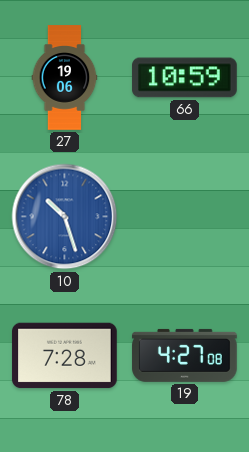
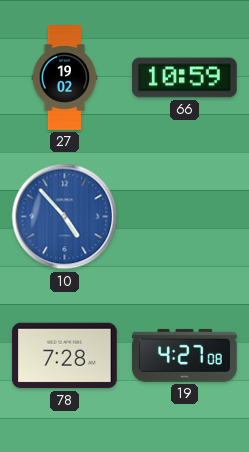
27: 19:06 -> 19:02 (65, 78)
10: 10:27 -> 4:53 (65, 217)
